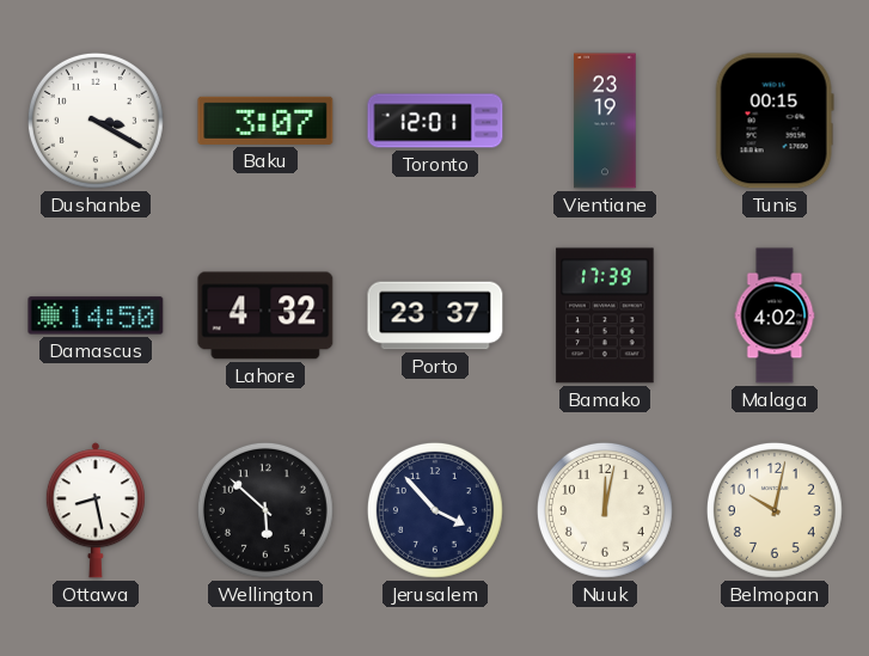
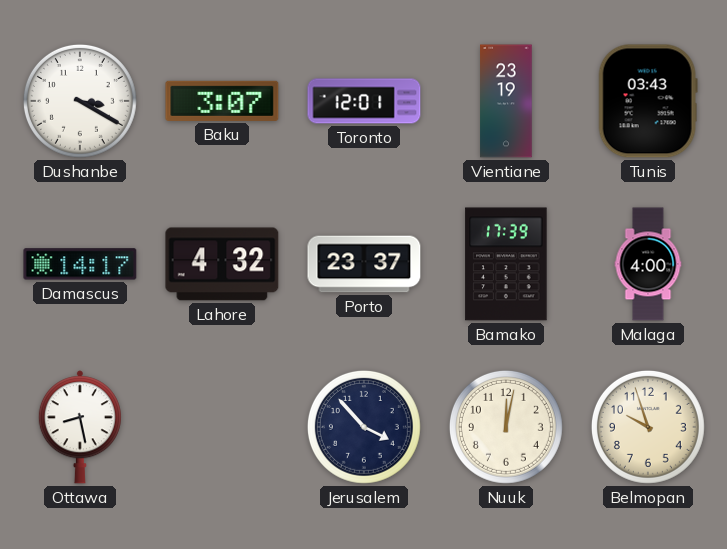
Tunis: 00:15 -> 03:43 (648, 101)
Damascus: 14:50 -> 14:17 (80, 264)
Malaga: 4:02 -> 4:00 (648, 264)
Wellington: 5:52 -> none (265, 510)
Belmopan: 10:02 -> 9:57 (648, 427)
